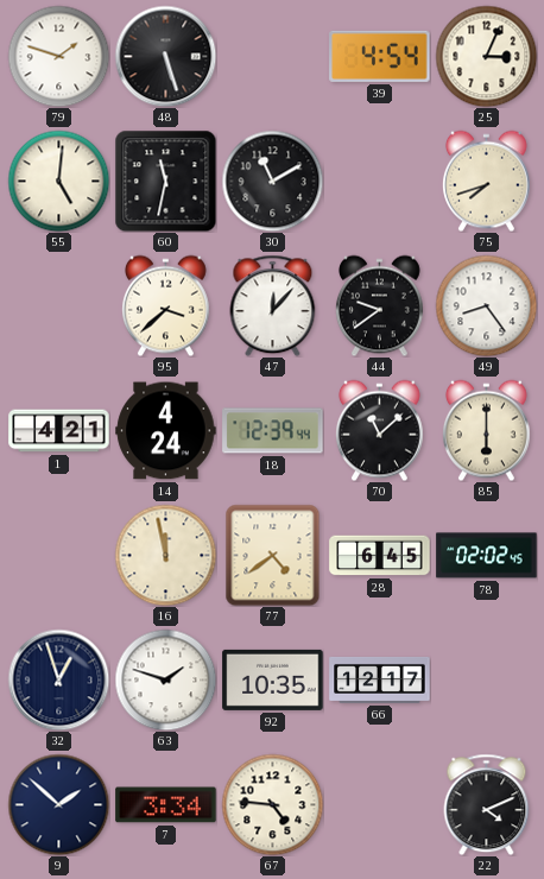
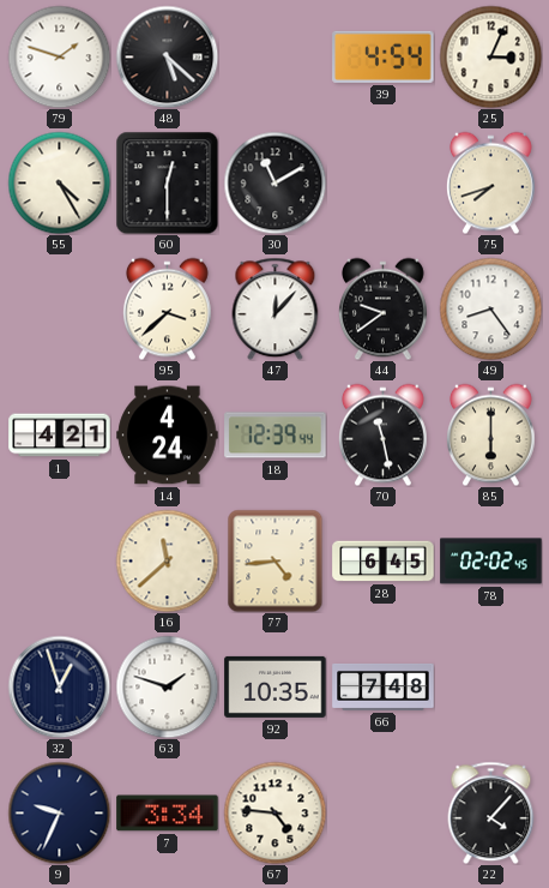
48: 5:27 -> 5:22 (167, 56)
55: 5:01 -> 4:25 (59, 182)
60: 11:32 -> 12:30 (167, 182)
70: 11:08 -> 11:28 (382, 434)
16: 11:58 -> 11:38 (167, 560)
77: 4:39 -> 4:44 (276, 560)
66: 12:17 -> 7:48 (384, 686)
9: 1:52 -> 9:34 (59, 812)
22: 4:11 -> 4:07 (491, 812)
